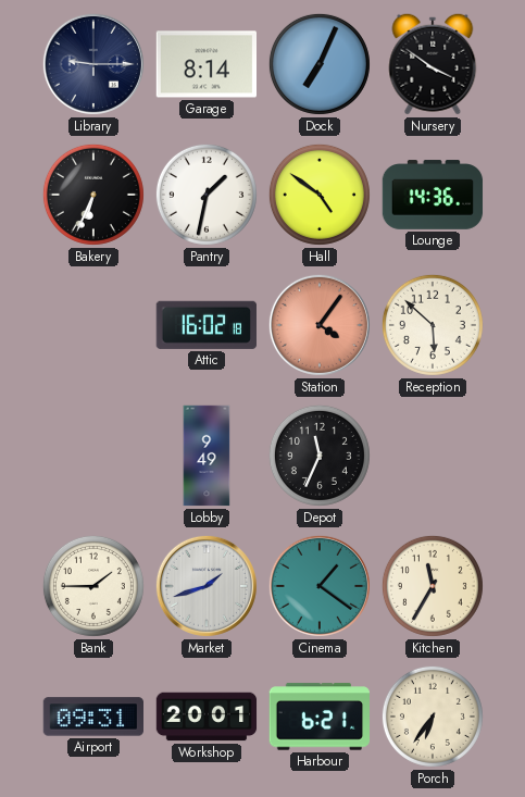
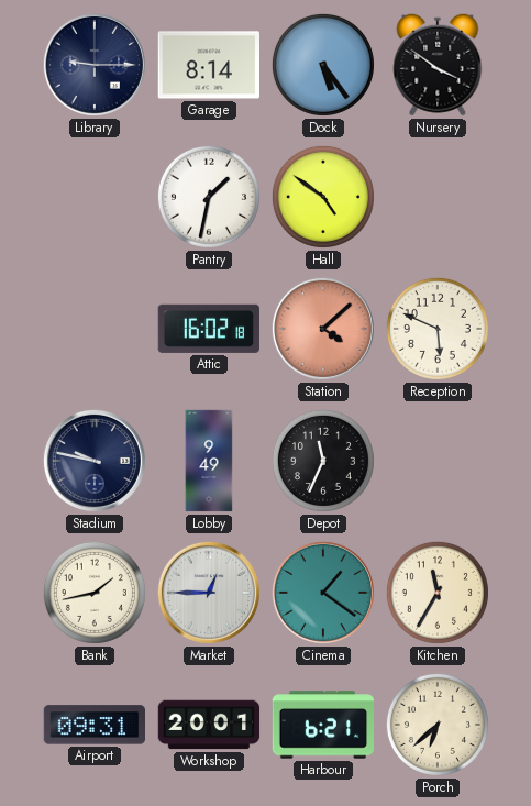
Dock: 7:04 -> 5:24 (323, 65)
Bakery: 6:34 -> none (93, 195)
Lounge: 14:36 -> none (433, 195)
Station: 4:06 -> 4:08 (323, 329)
Reception: 5:52 -> 5:49 (438, 329)
Stadium: none -> 9:47 (95, 461)
Bank: 1:45 -> 1:43 (95, 593)
Market: 1:42 -> 12:45 (209, 593)
Porch: 6:36 -> 6:38 (438, 725)
